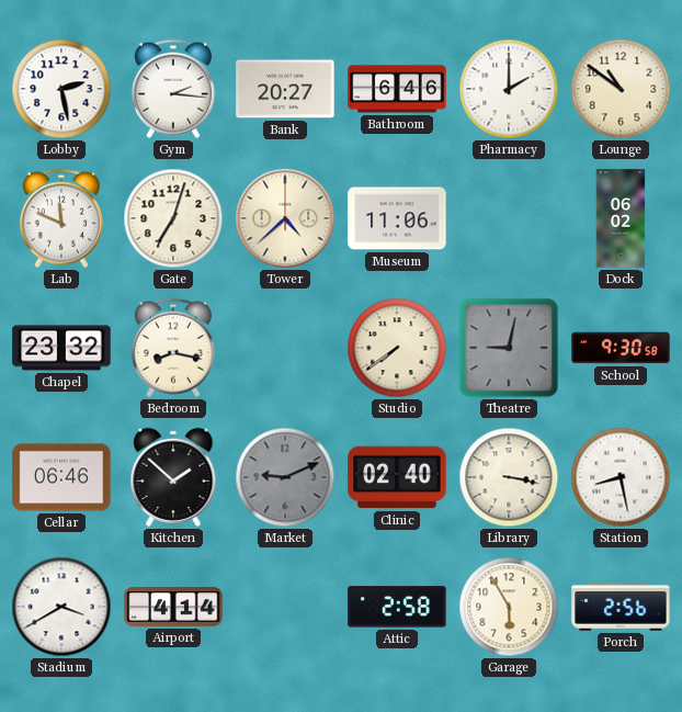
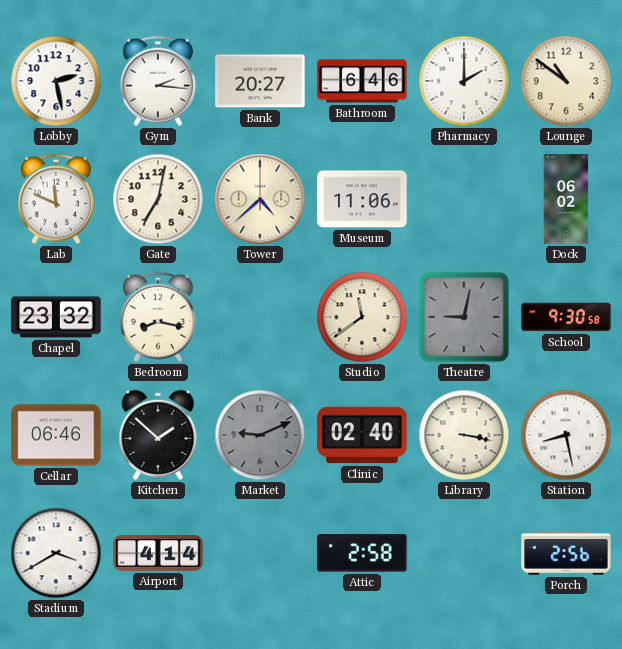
Gate: 7:03 -> 7:02 (158, 199)
Studio: 7:39 -> 11:39 (362, 317)
Garage: 5:55 -> none (509, 607)
